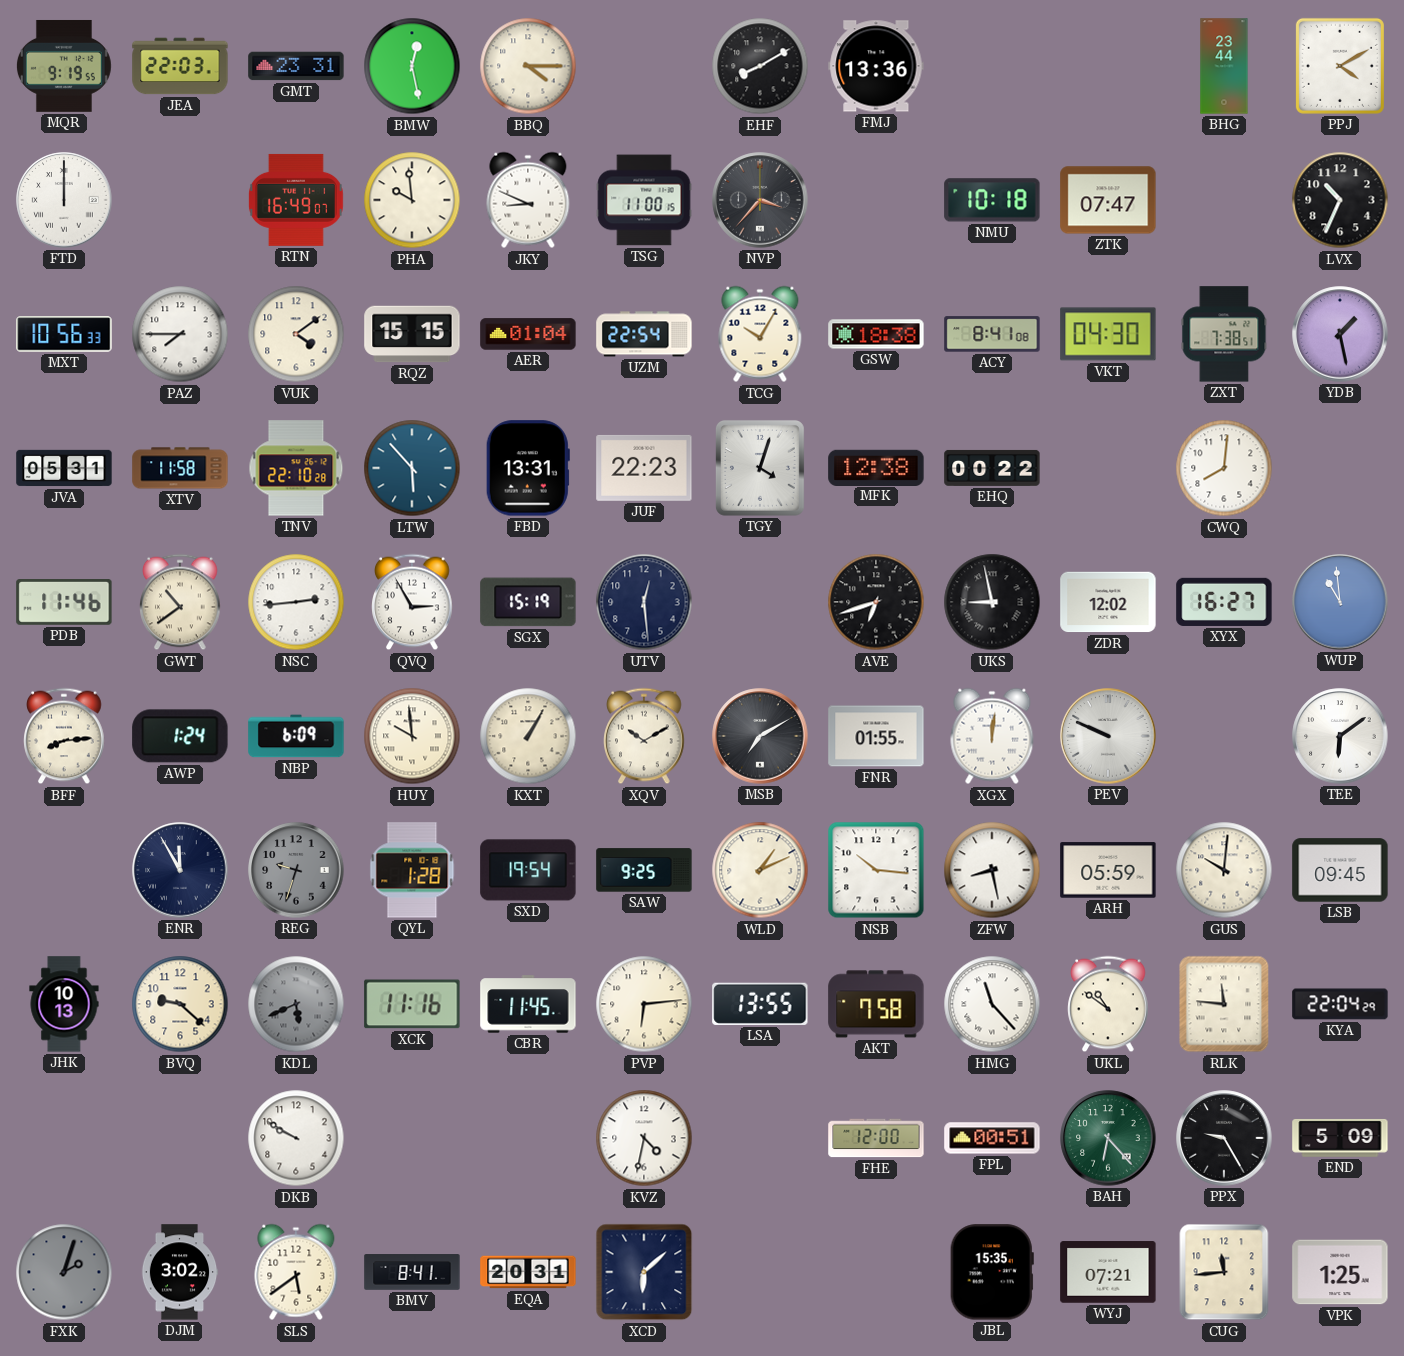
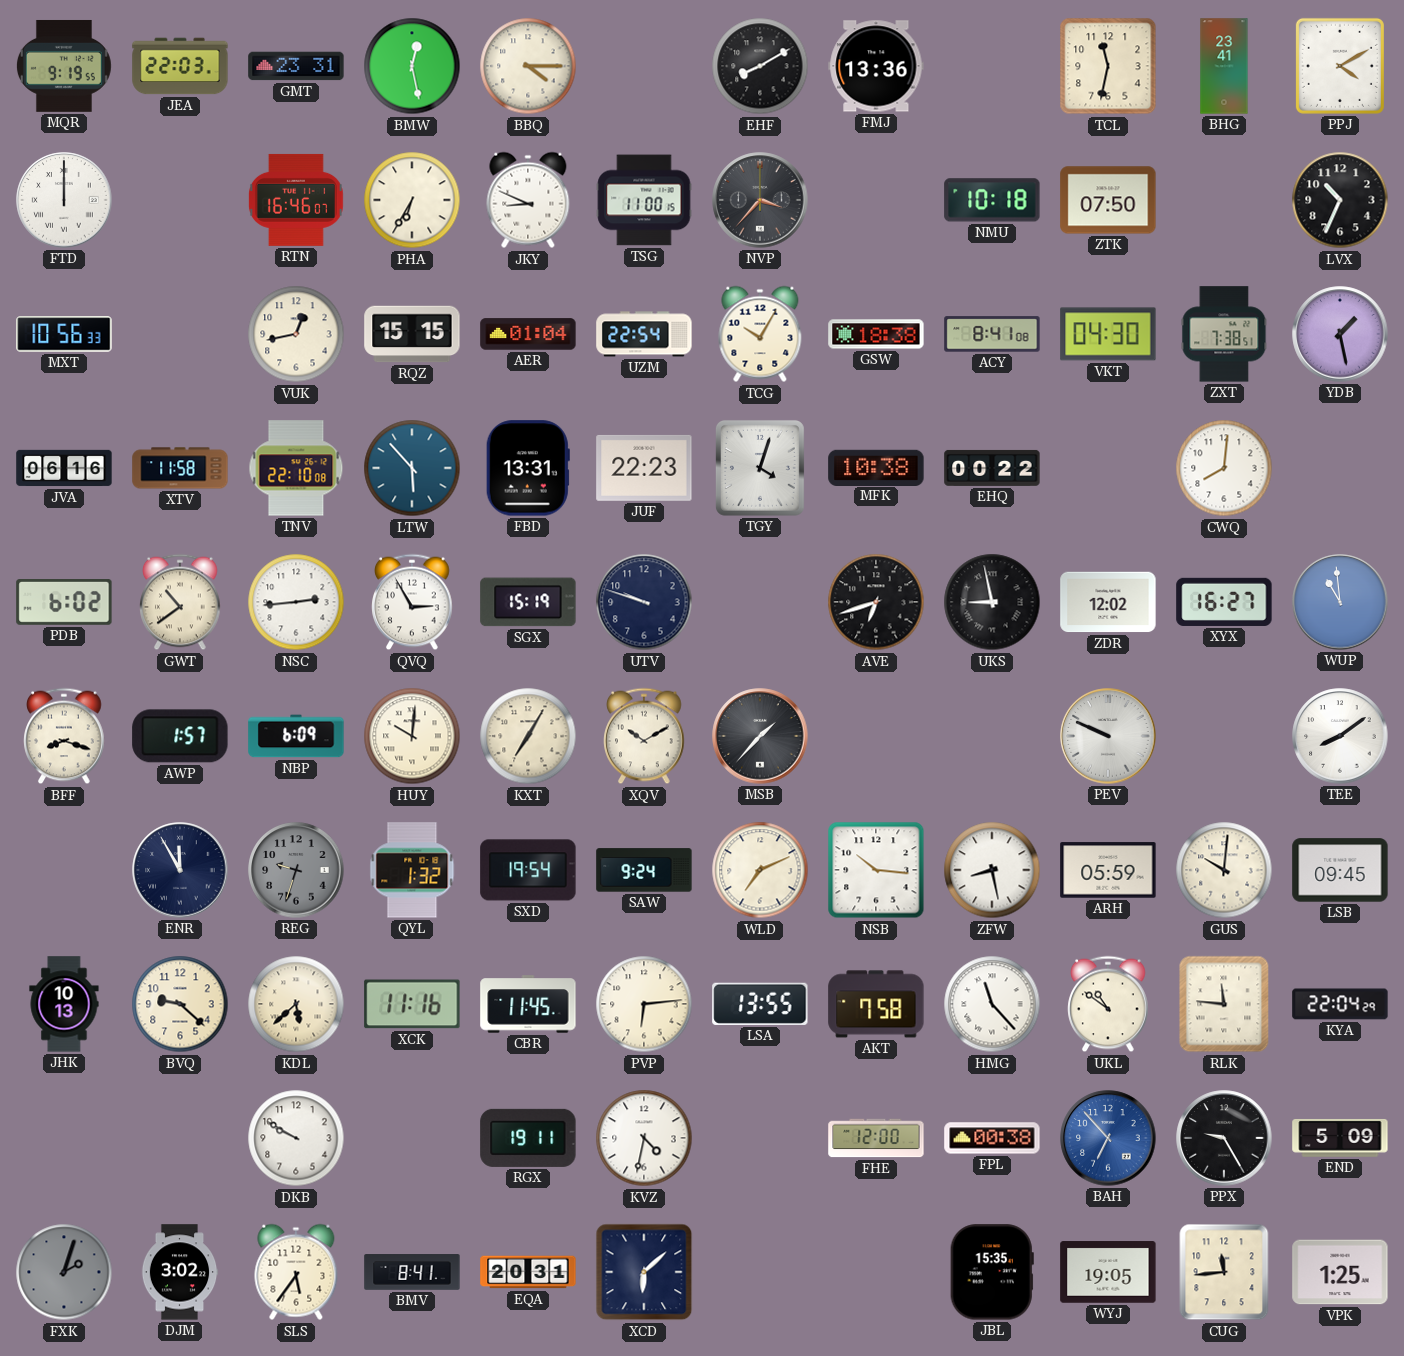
TCL: none -> 11:32 (1108, 66)
BHG: 23:44 -> 23:41 (1224, 66)
RTN: 16:49 -> 16:46 (296, 200)
PHA: 9:59 -> 6:35 (412, 200)
ZTK: 07:47 -> 07:50 (1108, 200)
PAZ: 7:45 -> none (180, 334)
VUK: 4:09 -> 12:43 (296, 334)
JVA: 05:31 -> 06:16 (64, 468)
TNV: 22:10:28 -> 22:10:08 (296, 468)
MFK: 12:38 -> 10:38 (876, 467)
PDB: 11:46 -> 6:02 (64, 603)
UTV: 12:29 -> 9:48 (644, 602)
BFF: 8:14 -> 8:18 (64, 736)
AWP: 1:24 -> 1:57 (180, 736)
HUY: 9:59 -> 10:01 (412, 736)
KXT: 1:05 -> 7:05 (528, 736)
MSB: 7:10 -> 1:37 (760, 736)
FNR: 01:55 -> none (876, 736)
XGX: 12:01 -> none (992, 736)
TEE: 6:09 -> 8:09 (1340, 736)
QYL: 1:28 -> 1:32 (412, 870)
SAW: 9:25 -> 9:24 (644, 870)
WLD: 1:11 -> 7:11 (760, 870)
KDL: 5:41 -> 5:38 (296, 1004)
KDL dial: grey -> cream (296, 1004)
RGX: none -> 19:11 (528, 1138)
FPL: 00:51 -> 00:38 (992, 1138)
BAH: 6:23 -> 6:53 (1108, 1138)
BAH dial: green -> blue (1108, 1138)
SLS: 5:39 -> 5:36 (296, 1272)
WYJ: 07:21 -> 19:05 (1108, 1272)
